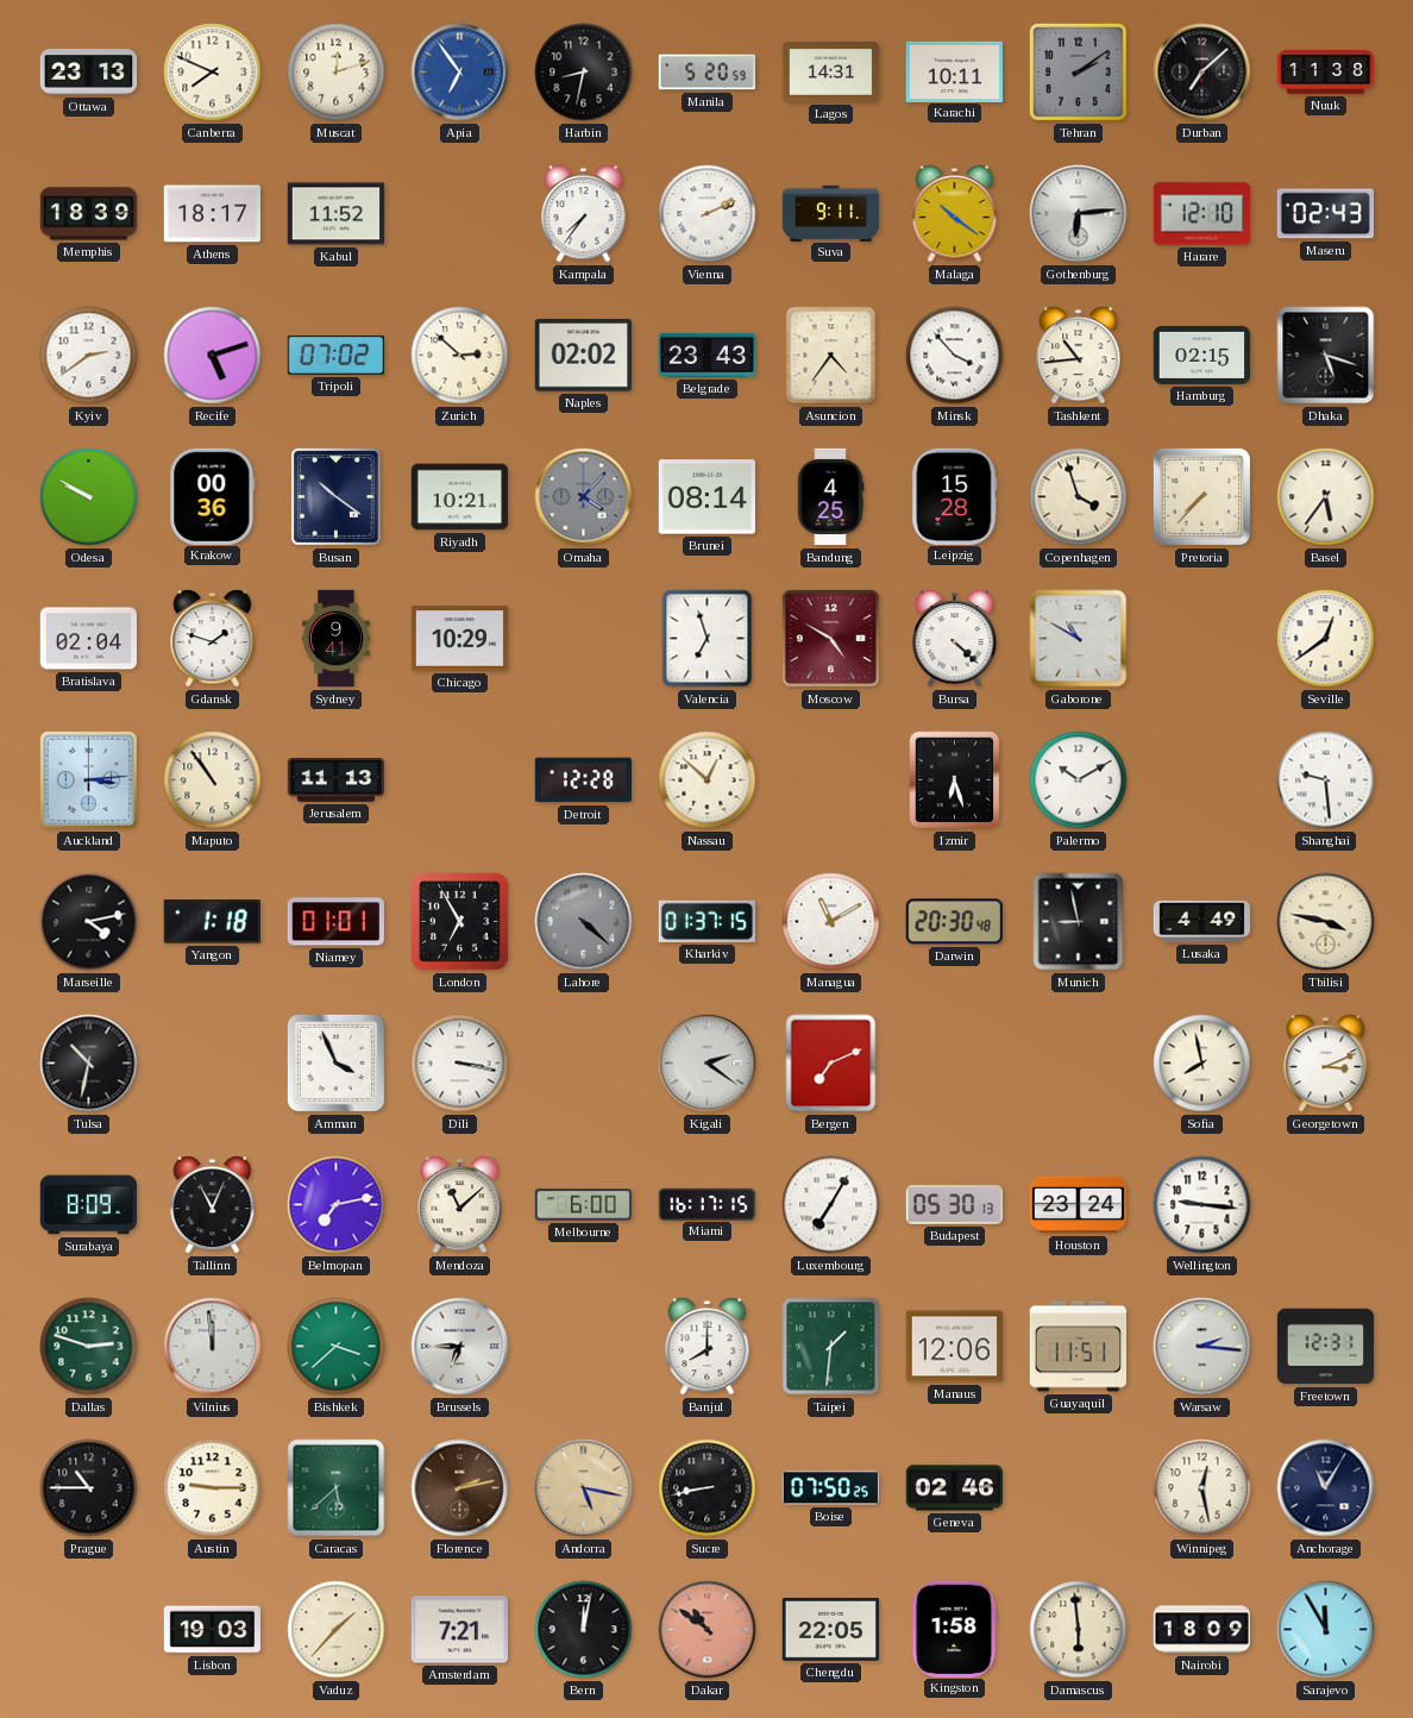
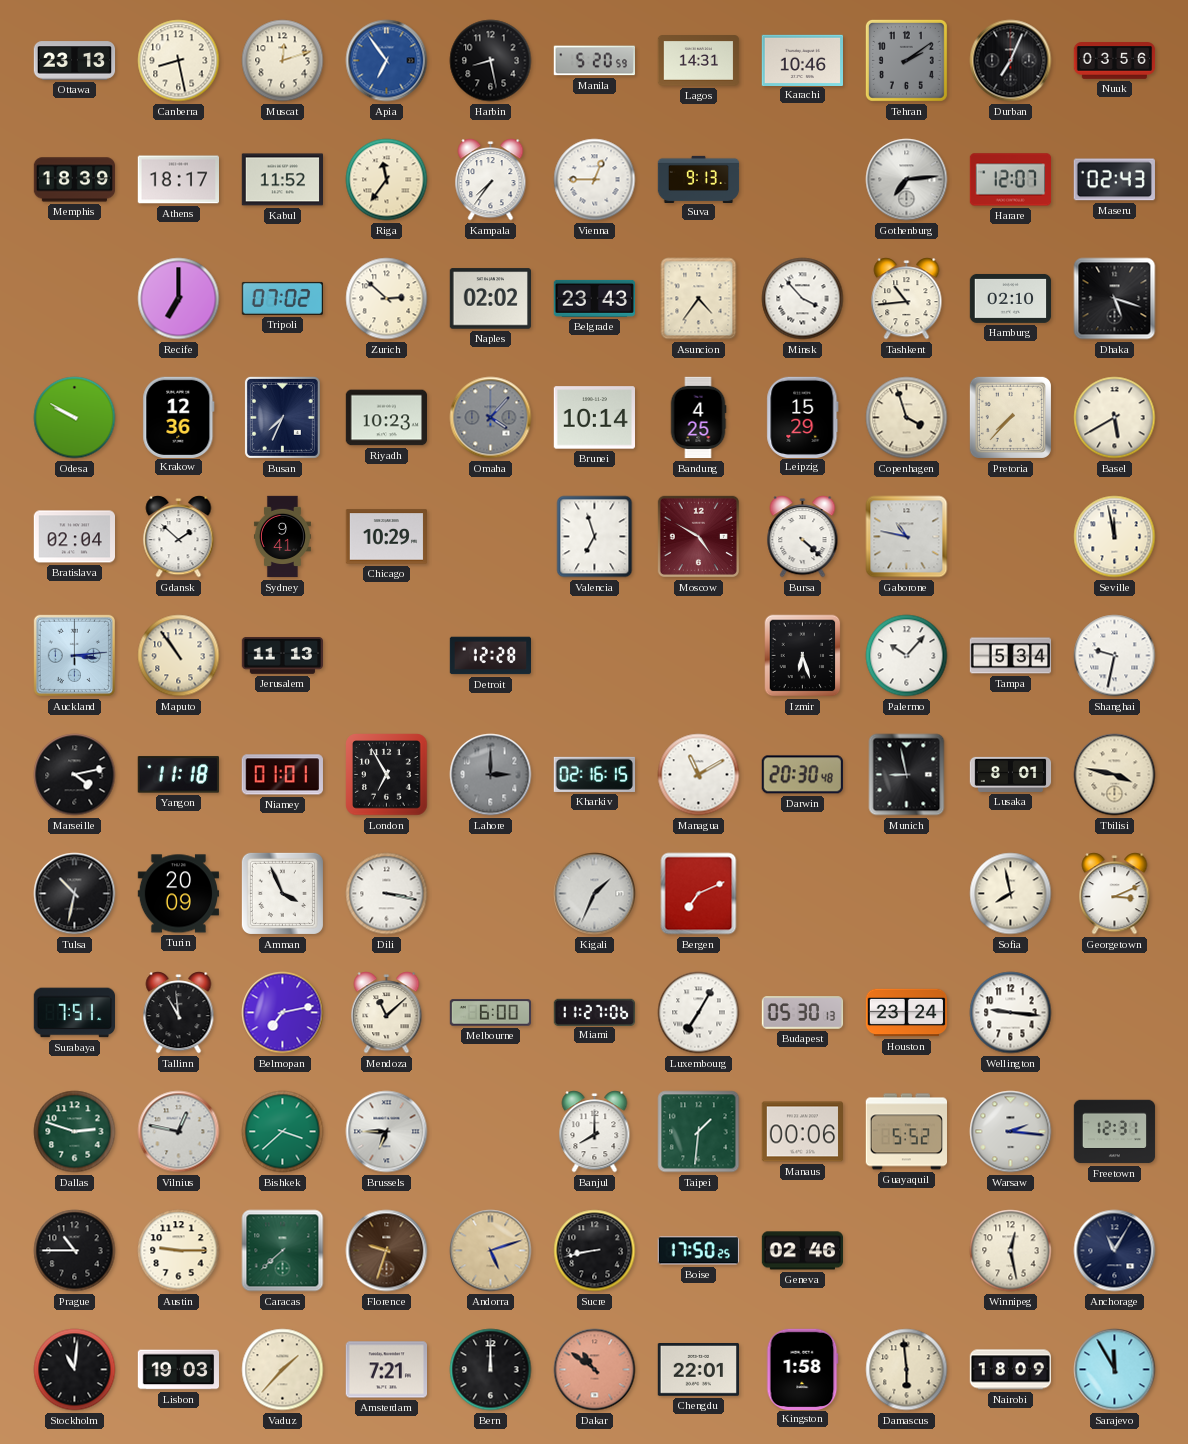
Canberra: 7:49 -> 8:28 (179, 61)
Harbin: 8:32 -> 8:28 (491, 61)
Karachi: 10:11 -> 10:46 (802, 60)
Durban: 7:08 -> 7:04 (1011, 61)
Nuuk: 11:38 -> 03:56 (1115, 61)
Riga: none -> 11:36 (387, 180)
Vienna: 2:11 -> 12:45 (595, 180)
Suva: 9:11 -> 9:13 (699, 179)
Malaga: 10:21 -> none (955, 214)
Gothenburg: 6:14 -> 7:14 (907, 180)
Harare: 12:10 -> 12:07 (1011, 180)
Kyiv: 2:39 -> none (89, 356)
Recife: 5:12 -> 7:00 (179, 299)
Hamburg: 02:15 -> 02:10 (1011, 298)
Krakow: 00:36 -> 12:36 (179, 417)
Busan: 10:21 -> 7:34 (282, 417)
Riyadh: 10:21 -> 10:23 (387, 418)
Brunei: 08:14 -> 10:14 (594, 418)
Leipzig: 15:28 -> 15:29 (803, 417)
Basel: 5:36 -> 5:40 (1115, 418)
Gdansk: 1:48 -> 1:52 (179, 537)
Gaborone: 10:50 -> 10:47 (907, 537)
Seville: 12:39 -> 11:58 (1115, 537)
Nassau: 12:52 -> none (708, 780)
Palermo: 10:10 -> 10:07 (907, 656)
Tampa: none -> 5:34 (1011, 656)
Shanghai: 9:29 -> 9:32 (1115, 656)
Yangon: 1:18 -> 11:18 (178, 775)
Lahore: 4:22 -> 3:00 (491, 775)
Kharkiv: 01:37 -> 02:16 (594, 774)
Lusaka: 4:49 -> 8:01 (1011, 774)
Turin: none -> 20:09 (178, 894)
Kigali: 2:21 -> 1:34 (595, 894)
Surabaya: 8:09 -> 7:51 (74, 1013)
Tallinn: 11:04 -> 10:59 (179, 1013)
Miami: 16:17 -> 11:27 (594, 1012)
Vilnius: 11:59 -> 12:47 (179, 1132)
Manaus: 12:06 -> 00:06 (802, 1132)
Guayaquil: 11:51 -> 5:52 (906, 1132)
Caracas: 5:38 -> 7:38 (283, 1251)
Florence: 2:13 -> 9:33 (387, 1251)
Andorra: 5:17 -> 5:12 (491, 1251)
Boise: 07:50 -> 17:50 (698, 1251)
Stockholm: none -> 11:01 (75, 1370)
Bern: 12:02 -> 12:00 (491, 1370)
Chengdu: 22:05 -> 22:01 (698, 1370)
